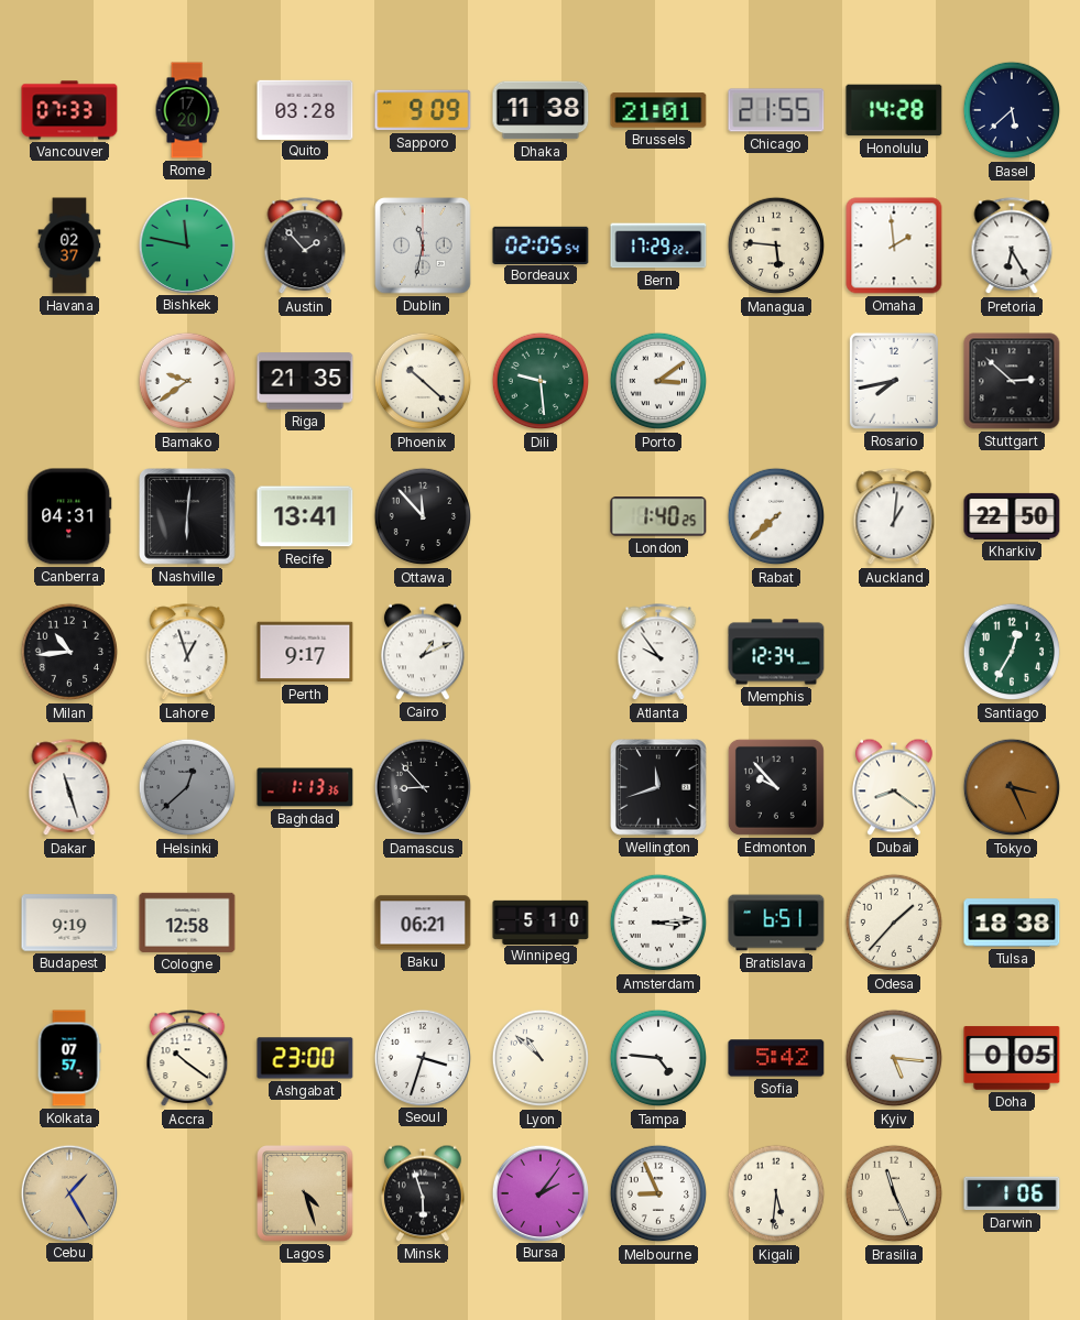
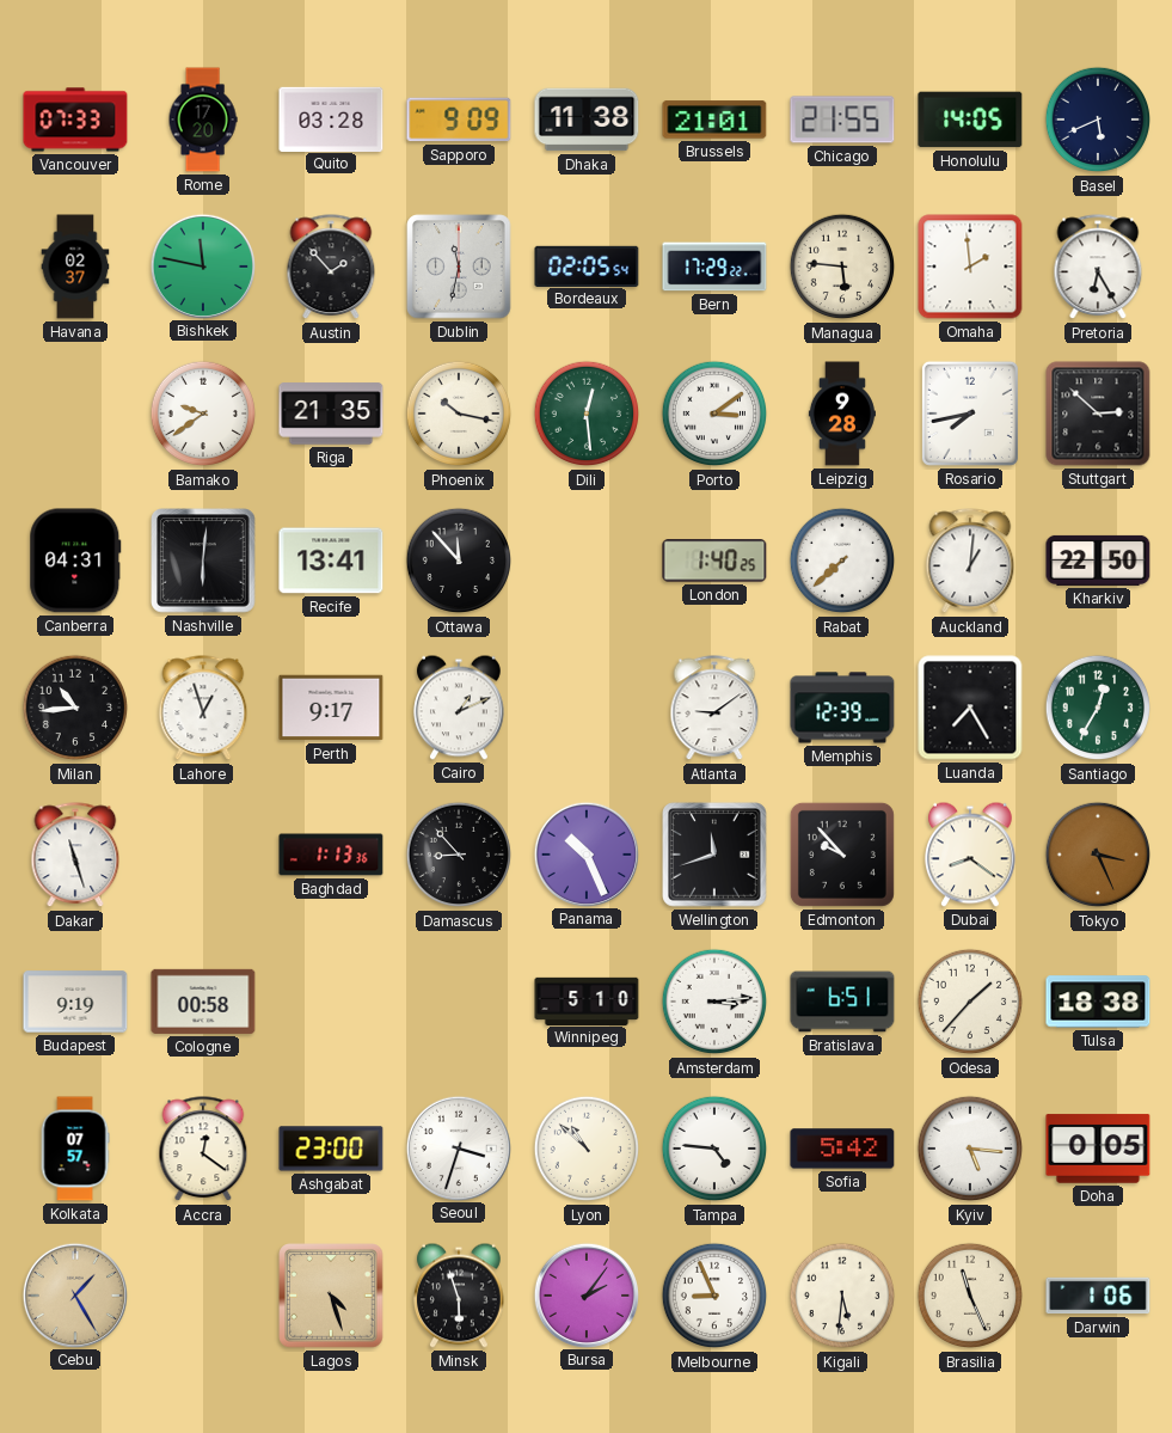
Honolulu: 14:28 -> 14:05 (970, 120)
Basel: 5:38 -> 5:41 (1098, 120)
Phoenix: 10:22 -> 10:17 (459, 414)
Dili: 9:29 -> 12:29 (587, 414)
Leipzig: none -> 9:28 (842, 414)
Atlanta: 9:54 -> 9:09 (714, 709)
Memphis: 12:34 -> 12:39 (842, 708)
Luanda: none -> 7:25 (970, 708)
Helsinki: 12:38 -> none (187, 787)
Panama: none -> 10:26 (585, 853)
Cologne: 12:58 -> 00:58 (203, 1002)
Baku: 06:21 -> none (423, 923)
Accra: 10:21 -> 12:21 (203, 1150)
